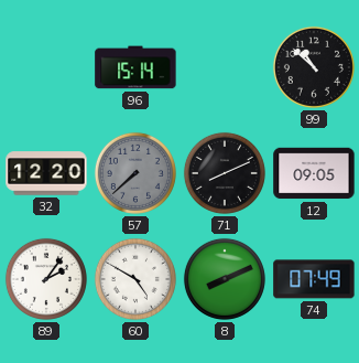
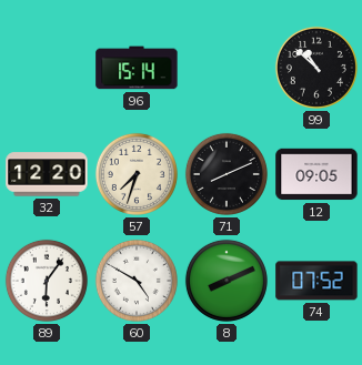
57: 7:38 -> 7:33 (137, 174)
57 dial: grey -> cream (137, 174)
89: 2:06 -> 6:06 (47, 281)
74: 07:49 -> 07:52 (316, 281)
